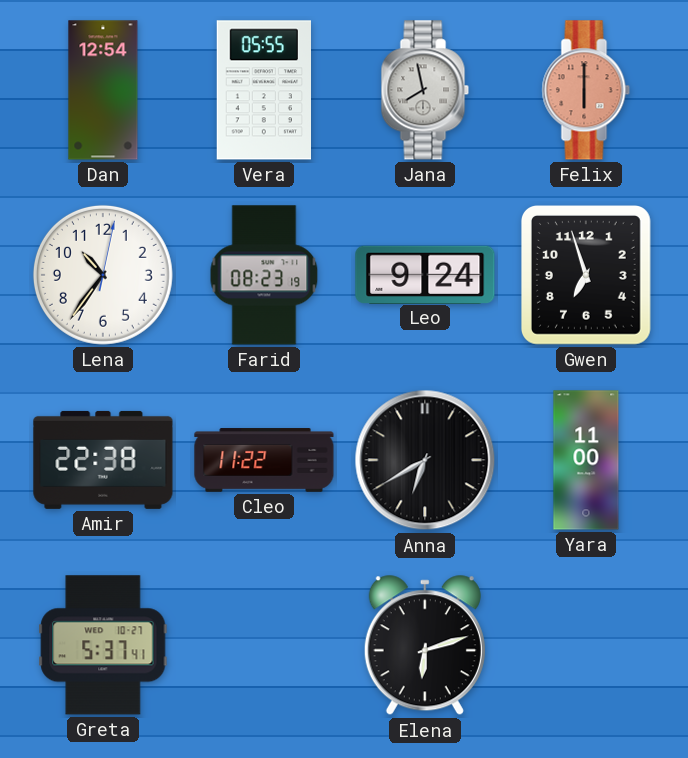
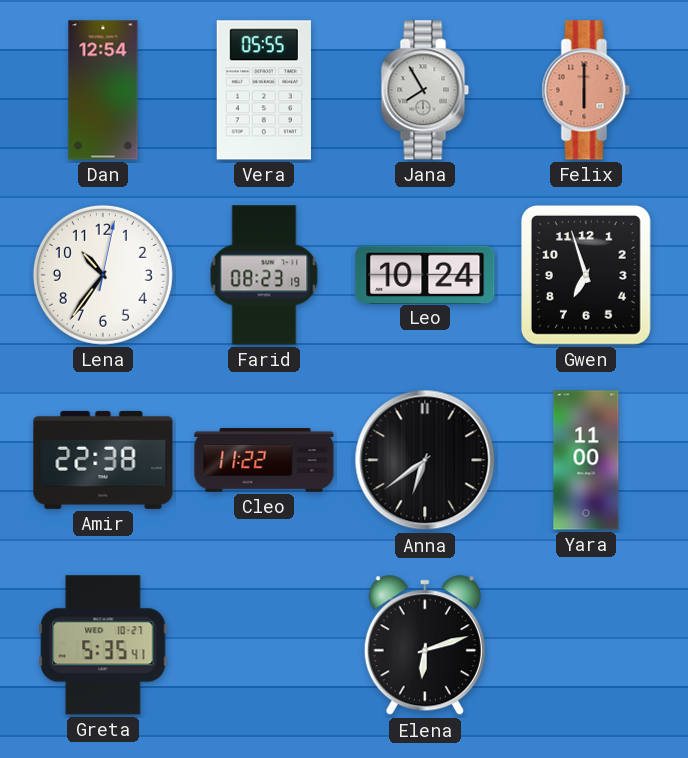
Jana: 7:58 -> 7:55 (425, 90)
Leo: 9:24 -> 10:24 (425, 274)
Anna: 6:40 -> 6:39 (425, 460)
Greta: 5:37 -> 5:35 (103, 645)
